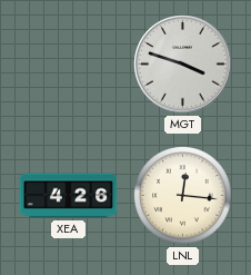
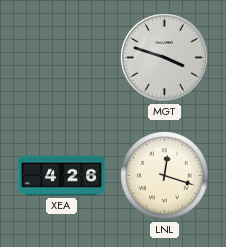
LNL: 12:16 -> 12:18 (165, 176)
